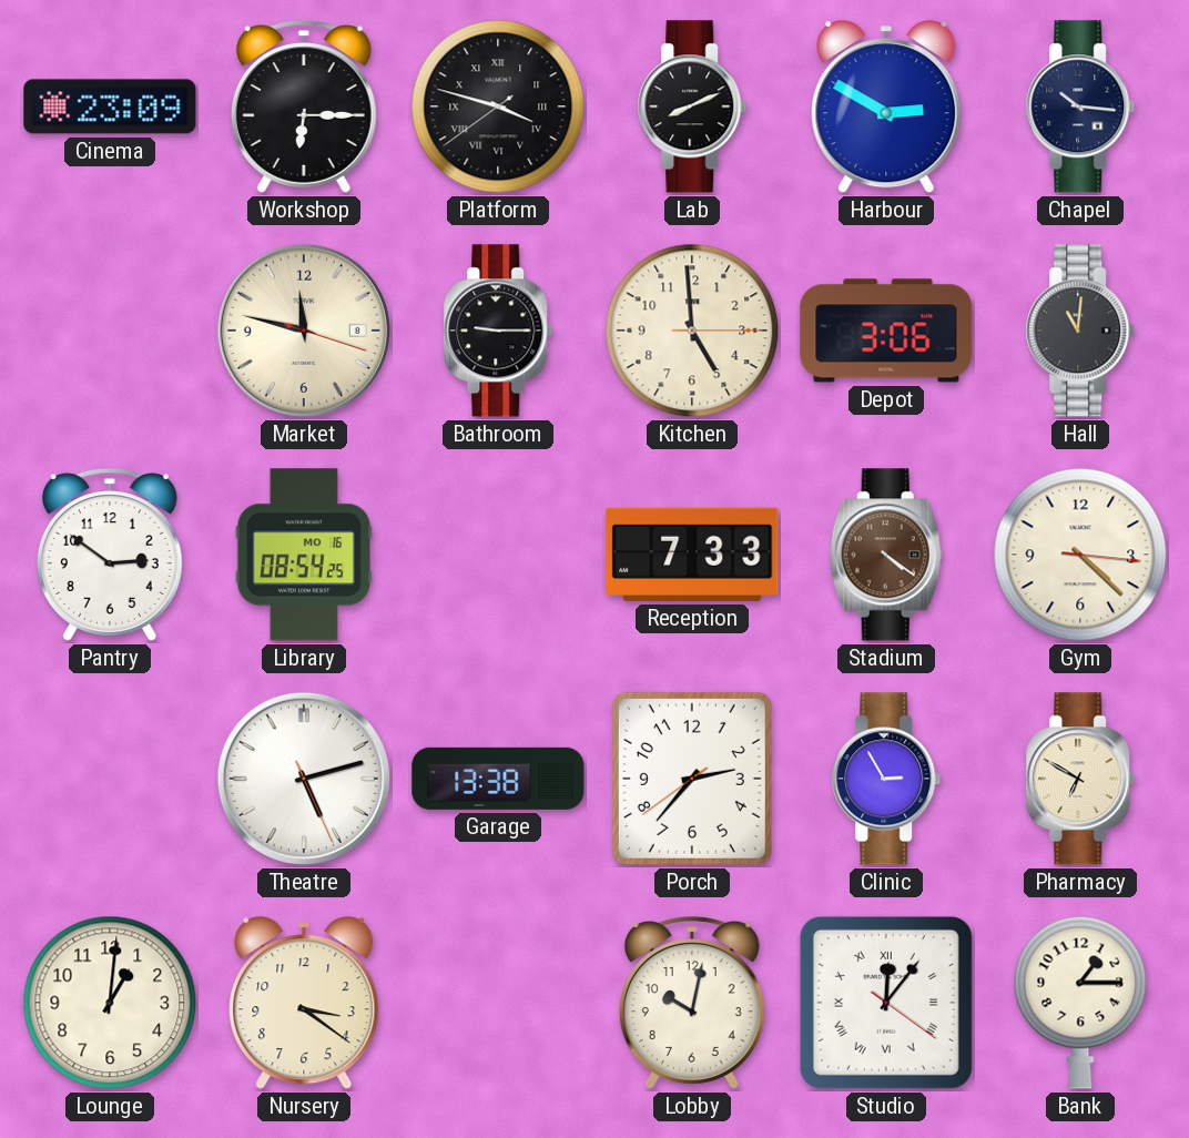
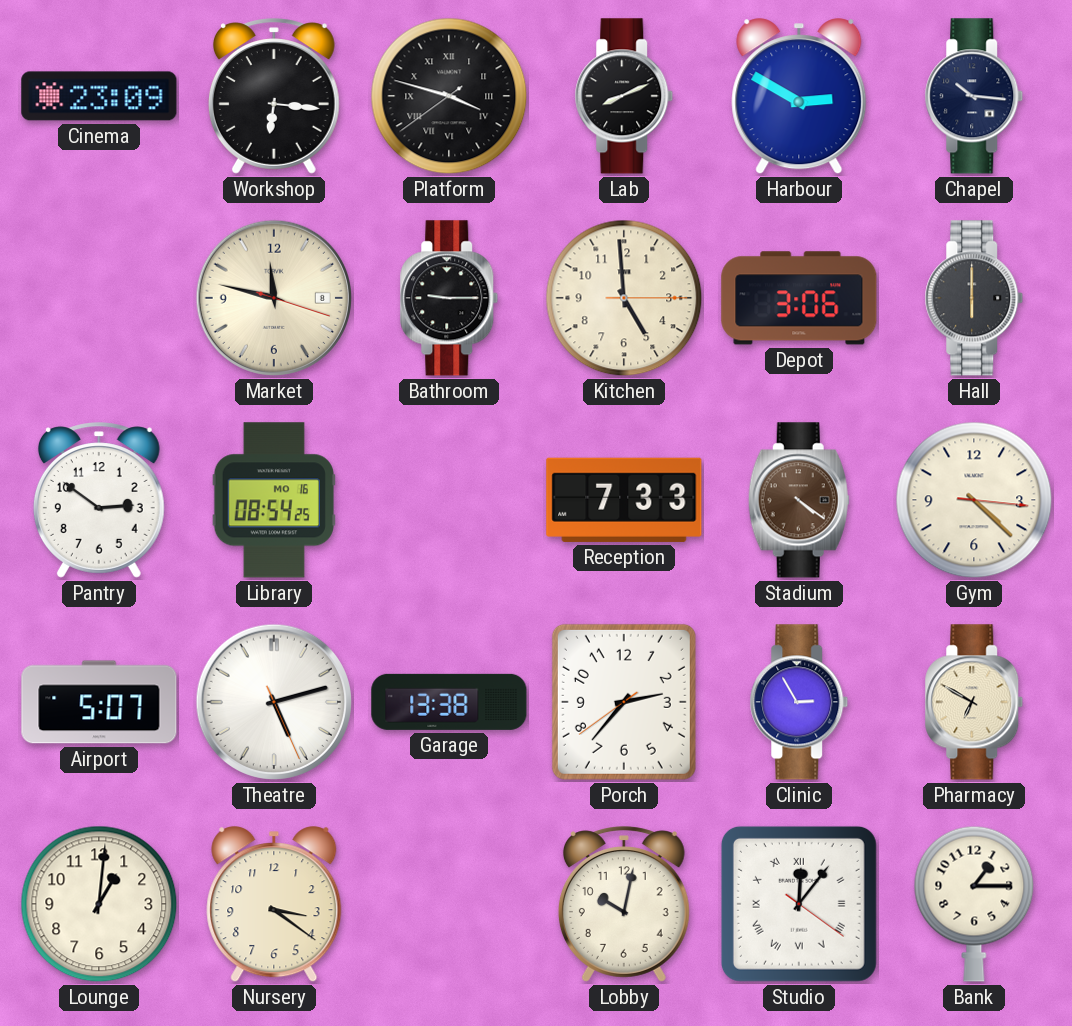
Workshop: 6:15 -> 6:16 (274, 96)
Hall: 11:01 -> 6:00 (974, 298)
Airport: none -> 5:07 (99, 702)
